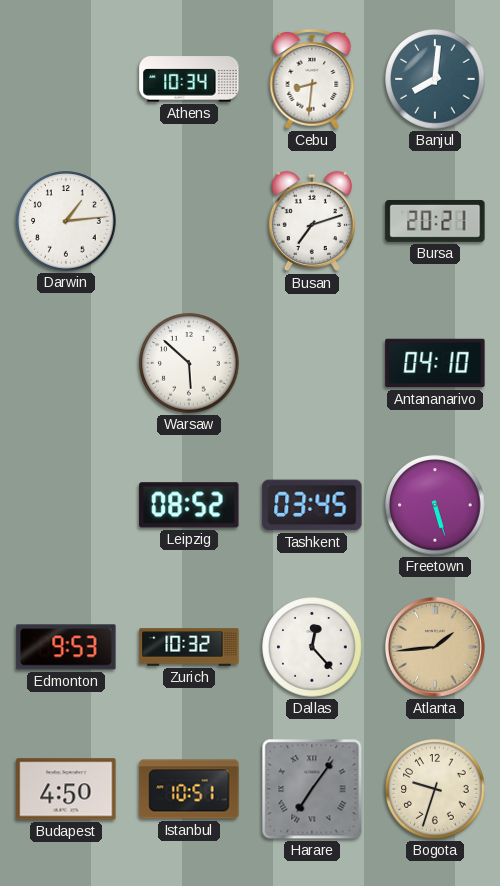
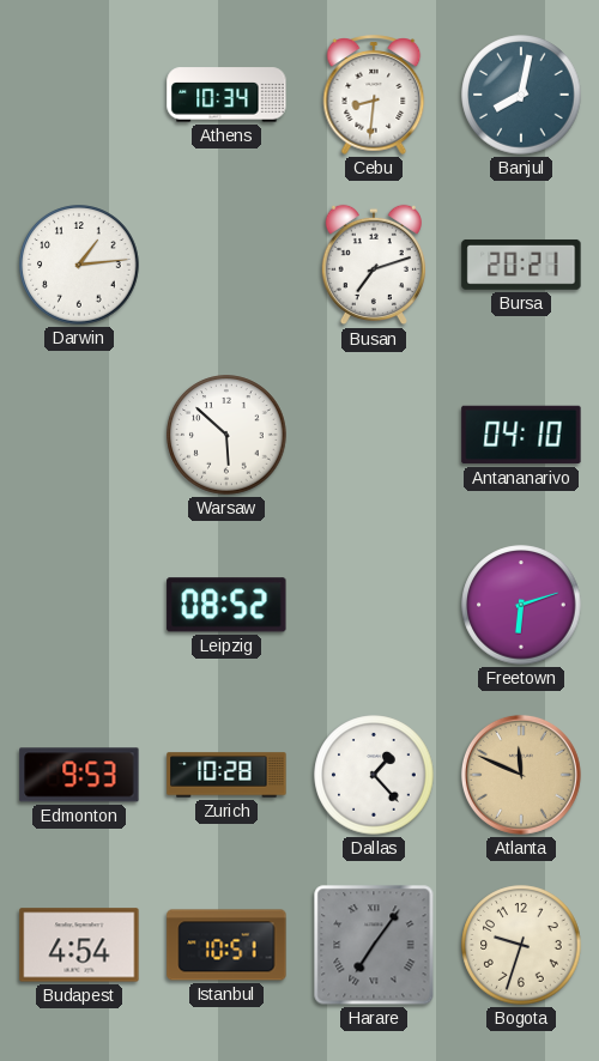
Banjul: 8:01 -> 8:02 (521, 95)
Tashkent: 03:45 -> none (312, 505)
Freetown: 5:27 -> 6:12 (521, 605)
Zurich: 10:32 -> 10:28 (226, 775)
Dallas: 12:23 -> 1:23 (374, 775)
Atlanta: 1:44 -> 11:49 (521, 775)
Budapest: 4:50 -> 4:54 (79, 945)
